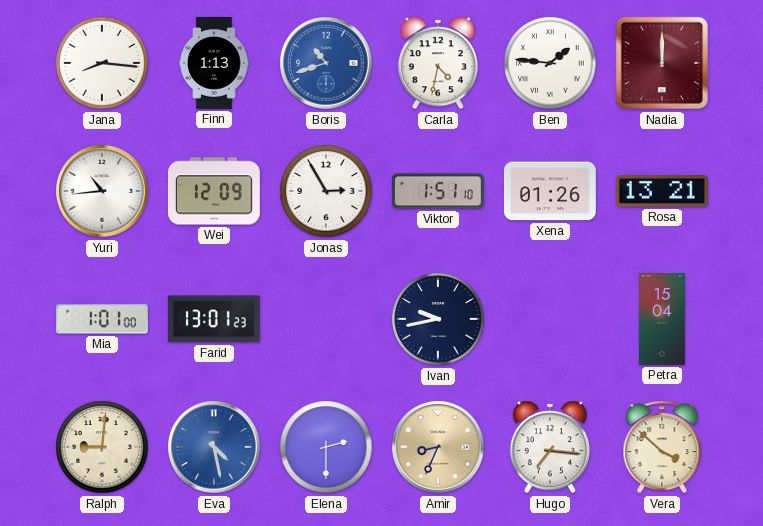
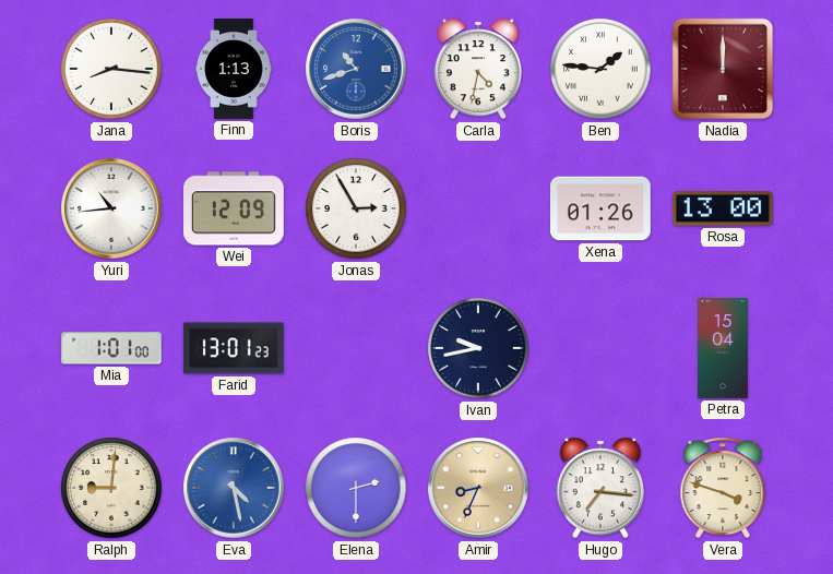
Viktor: 1:51 -> none (438, 191)
Rosa: 13:21 -> 13:00 (723, 208)
Vera: 3:52 -> 3:48 (723, 488)
